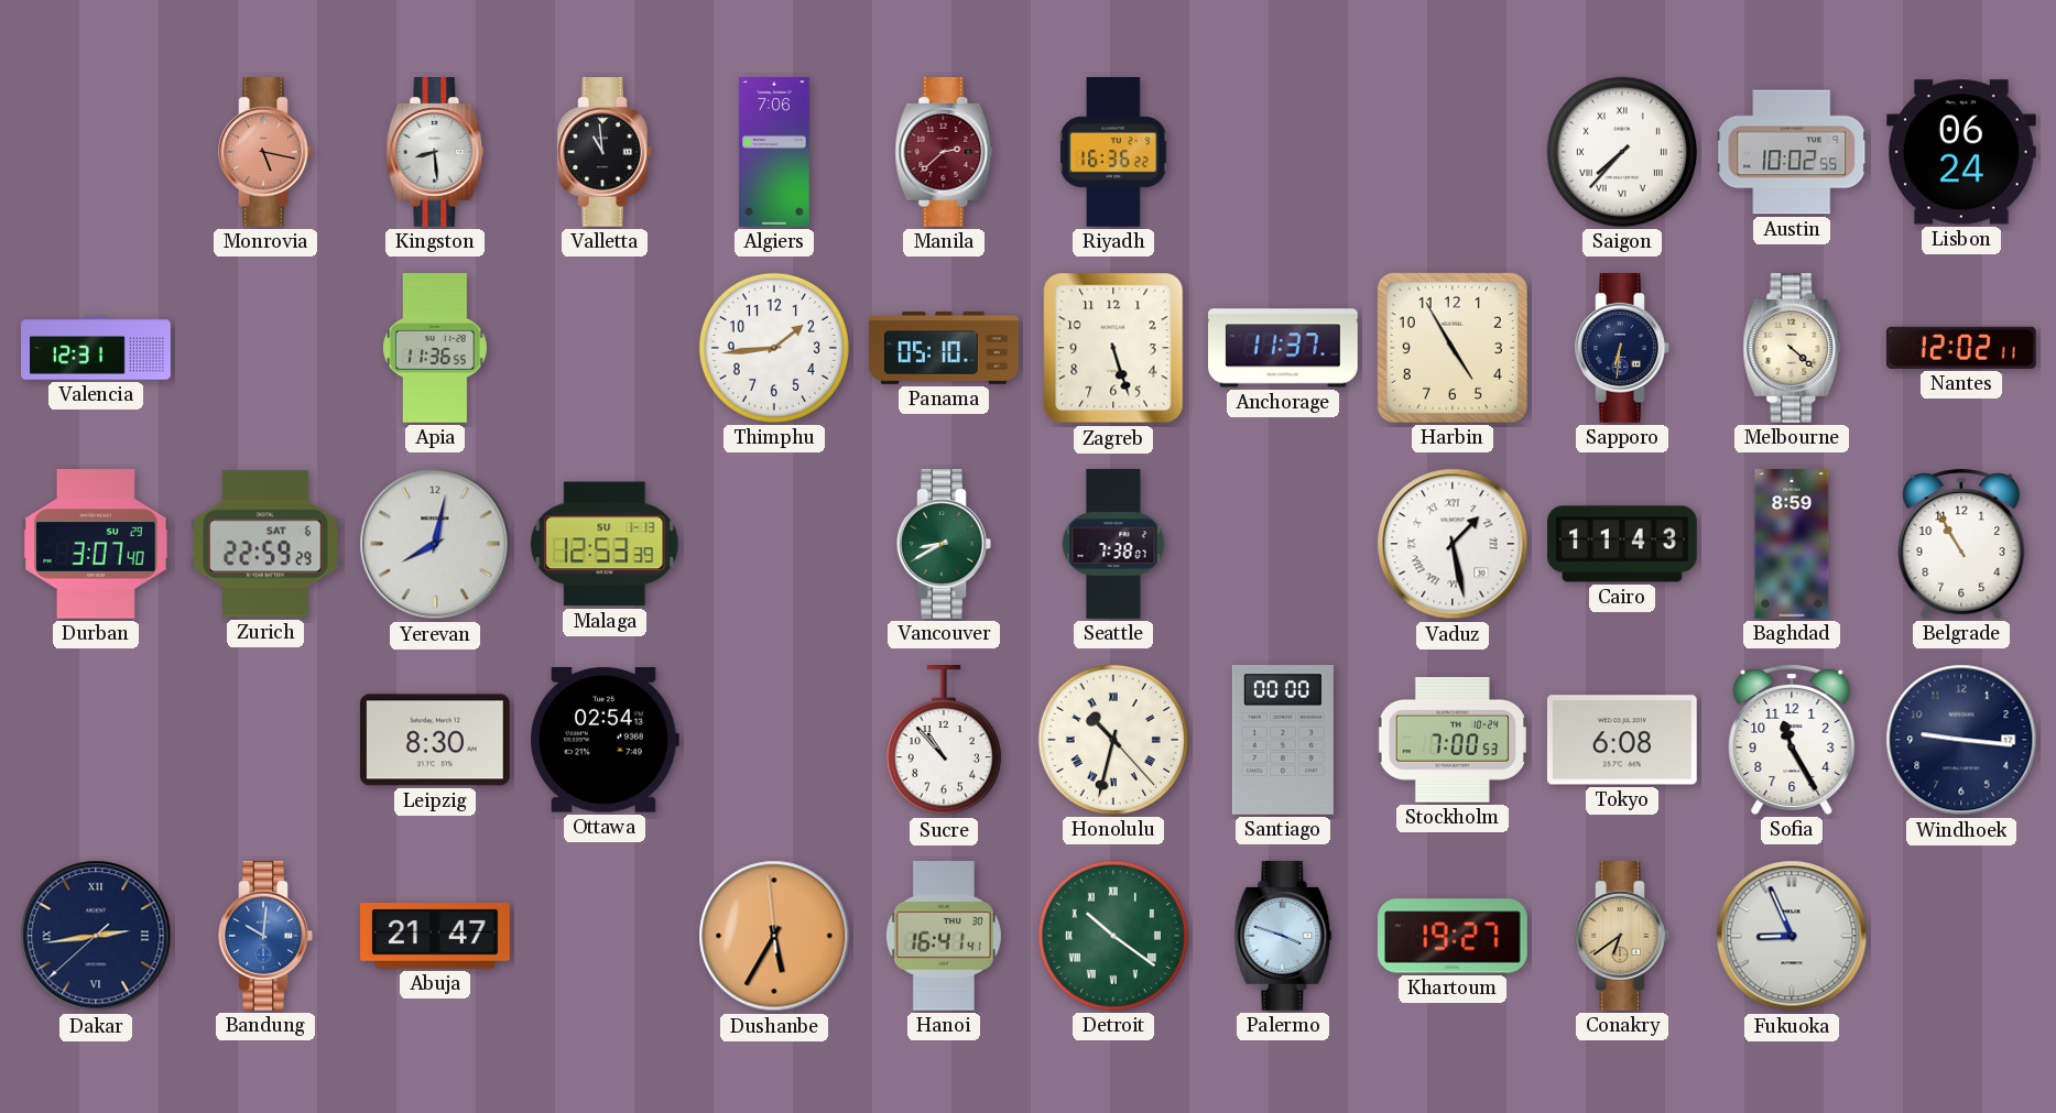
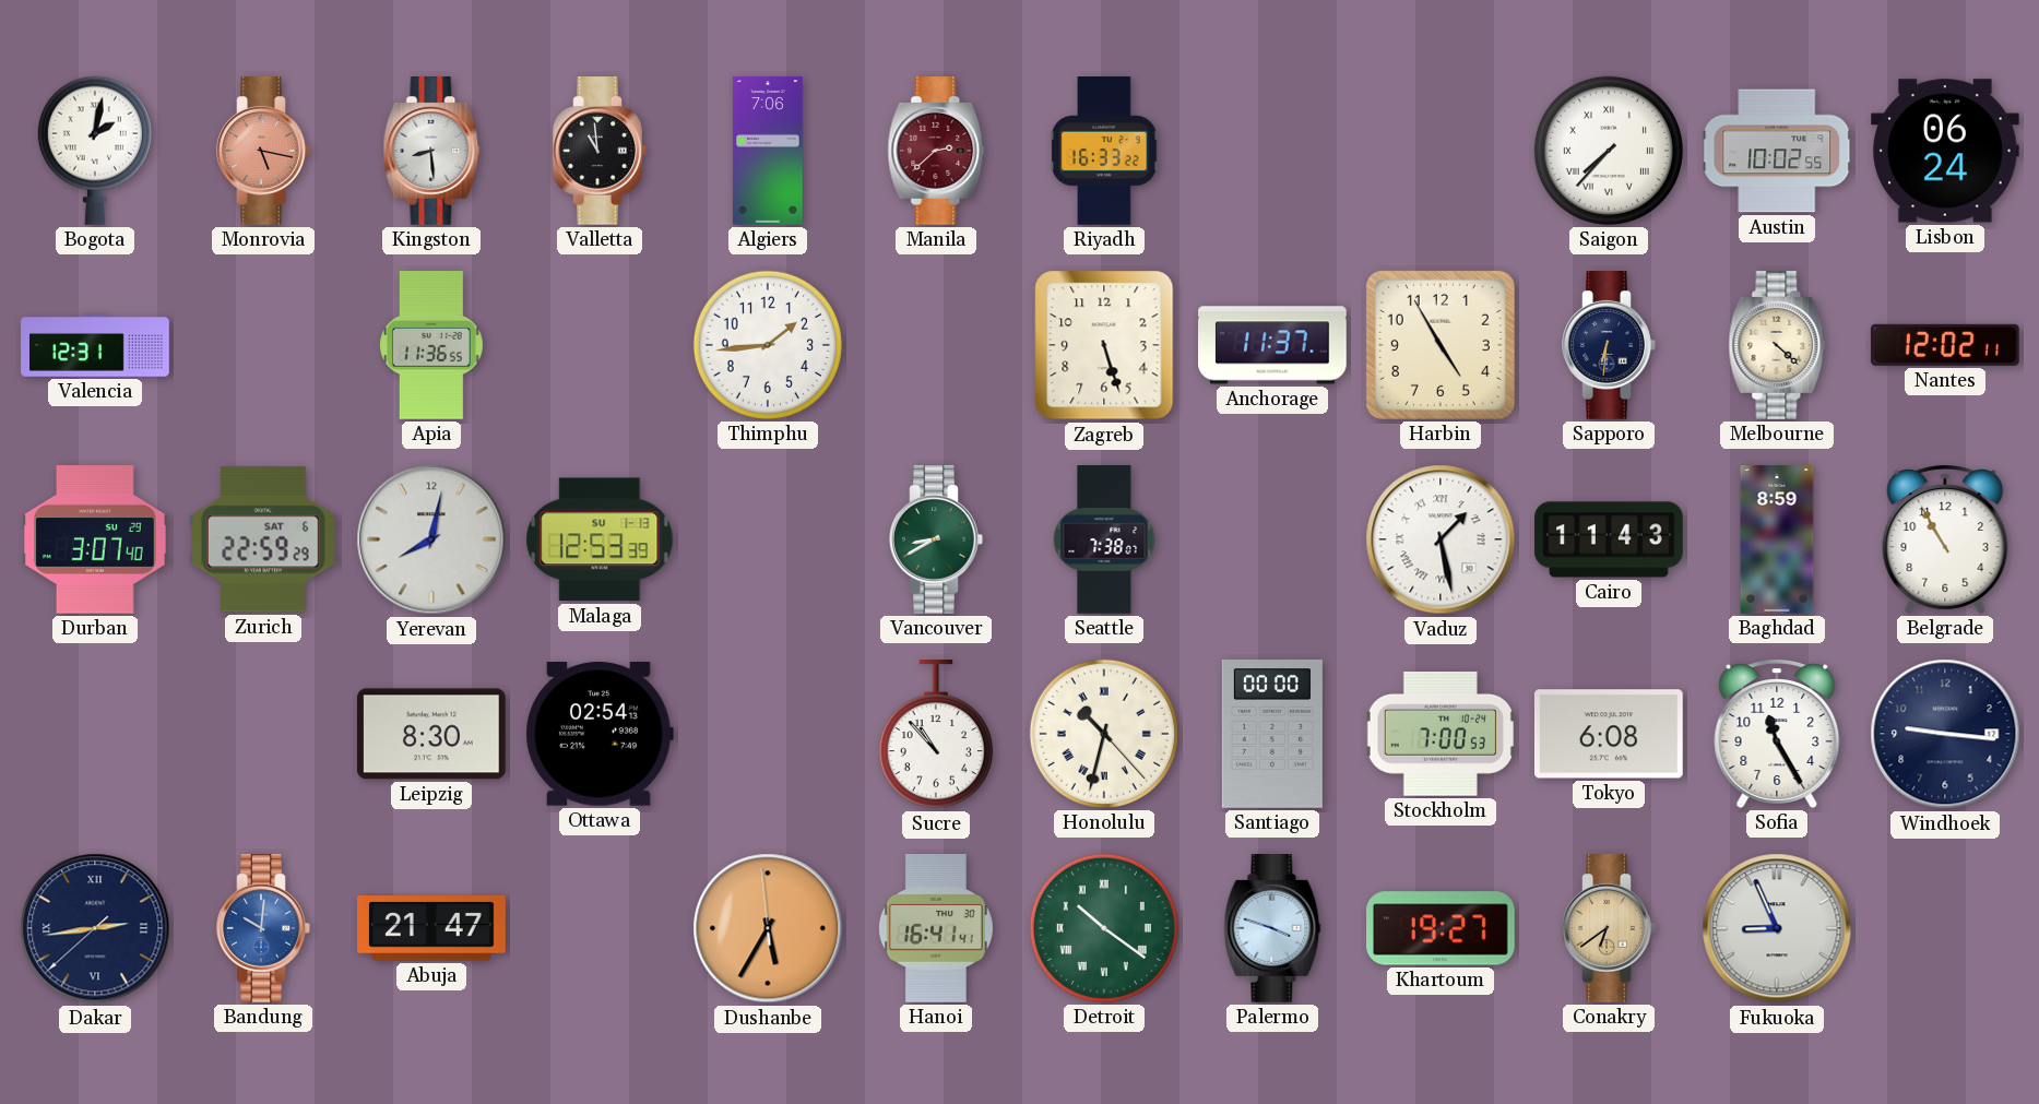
Bogota: none -> 2:02 (95, 151)
Riyadh: 16:36 -> 16:33 (1104, 151)
Panama: 05:10 -> none (944, 348)
